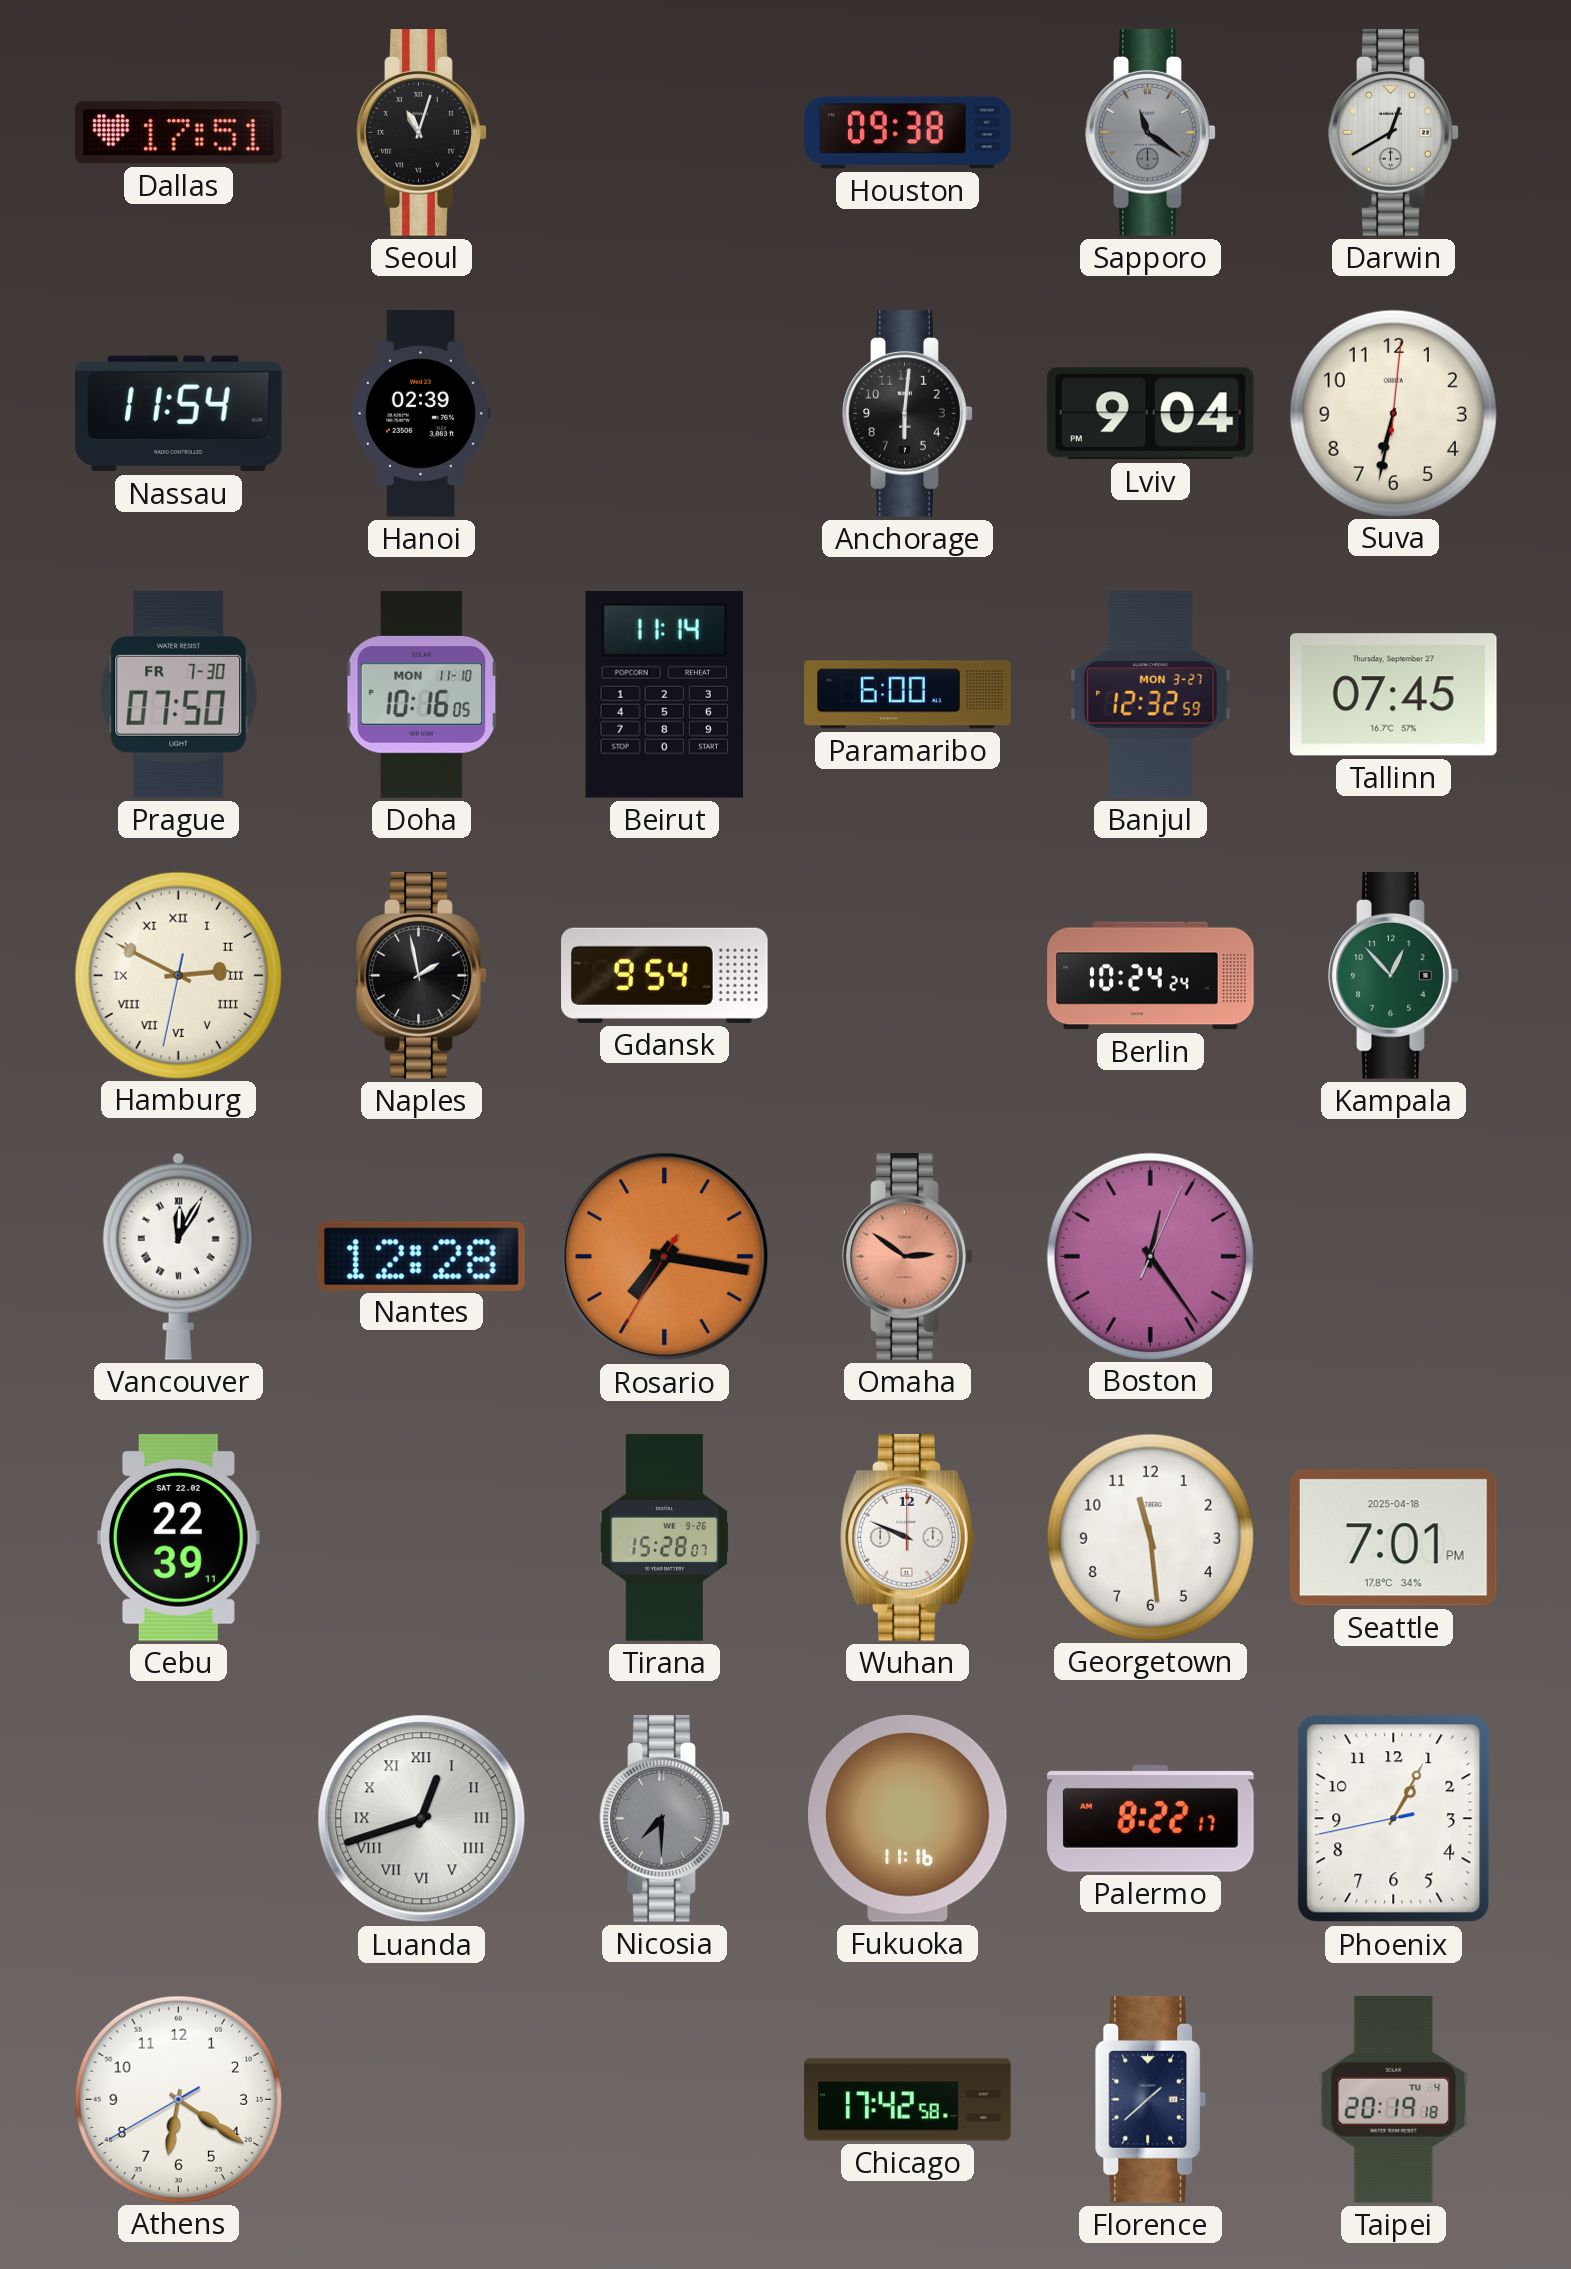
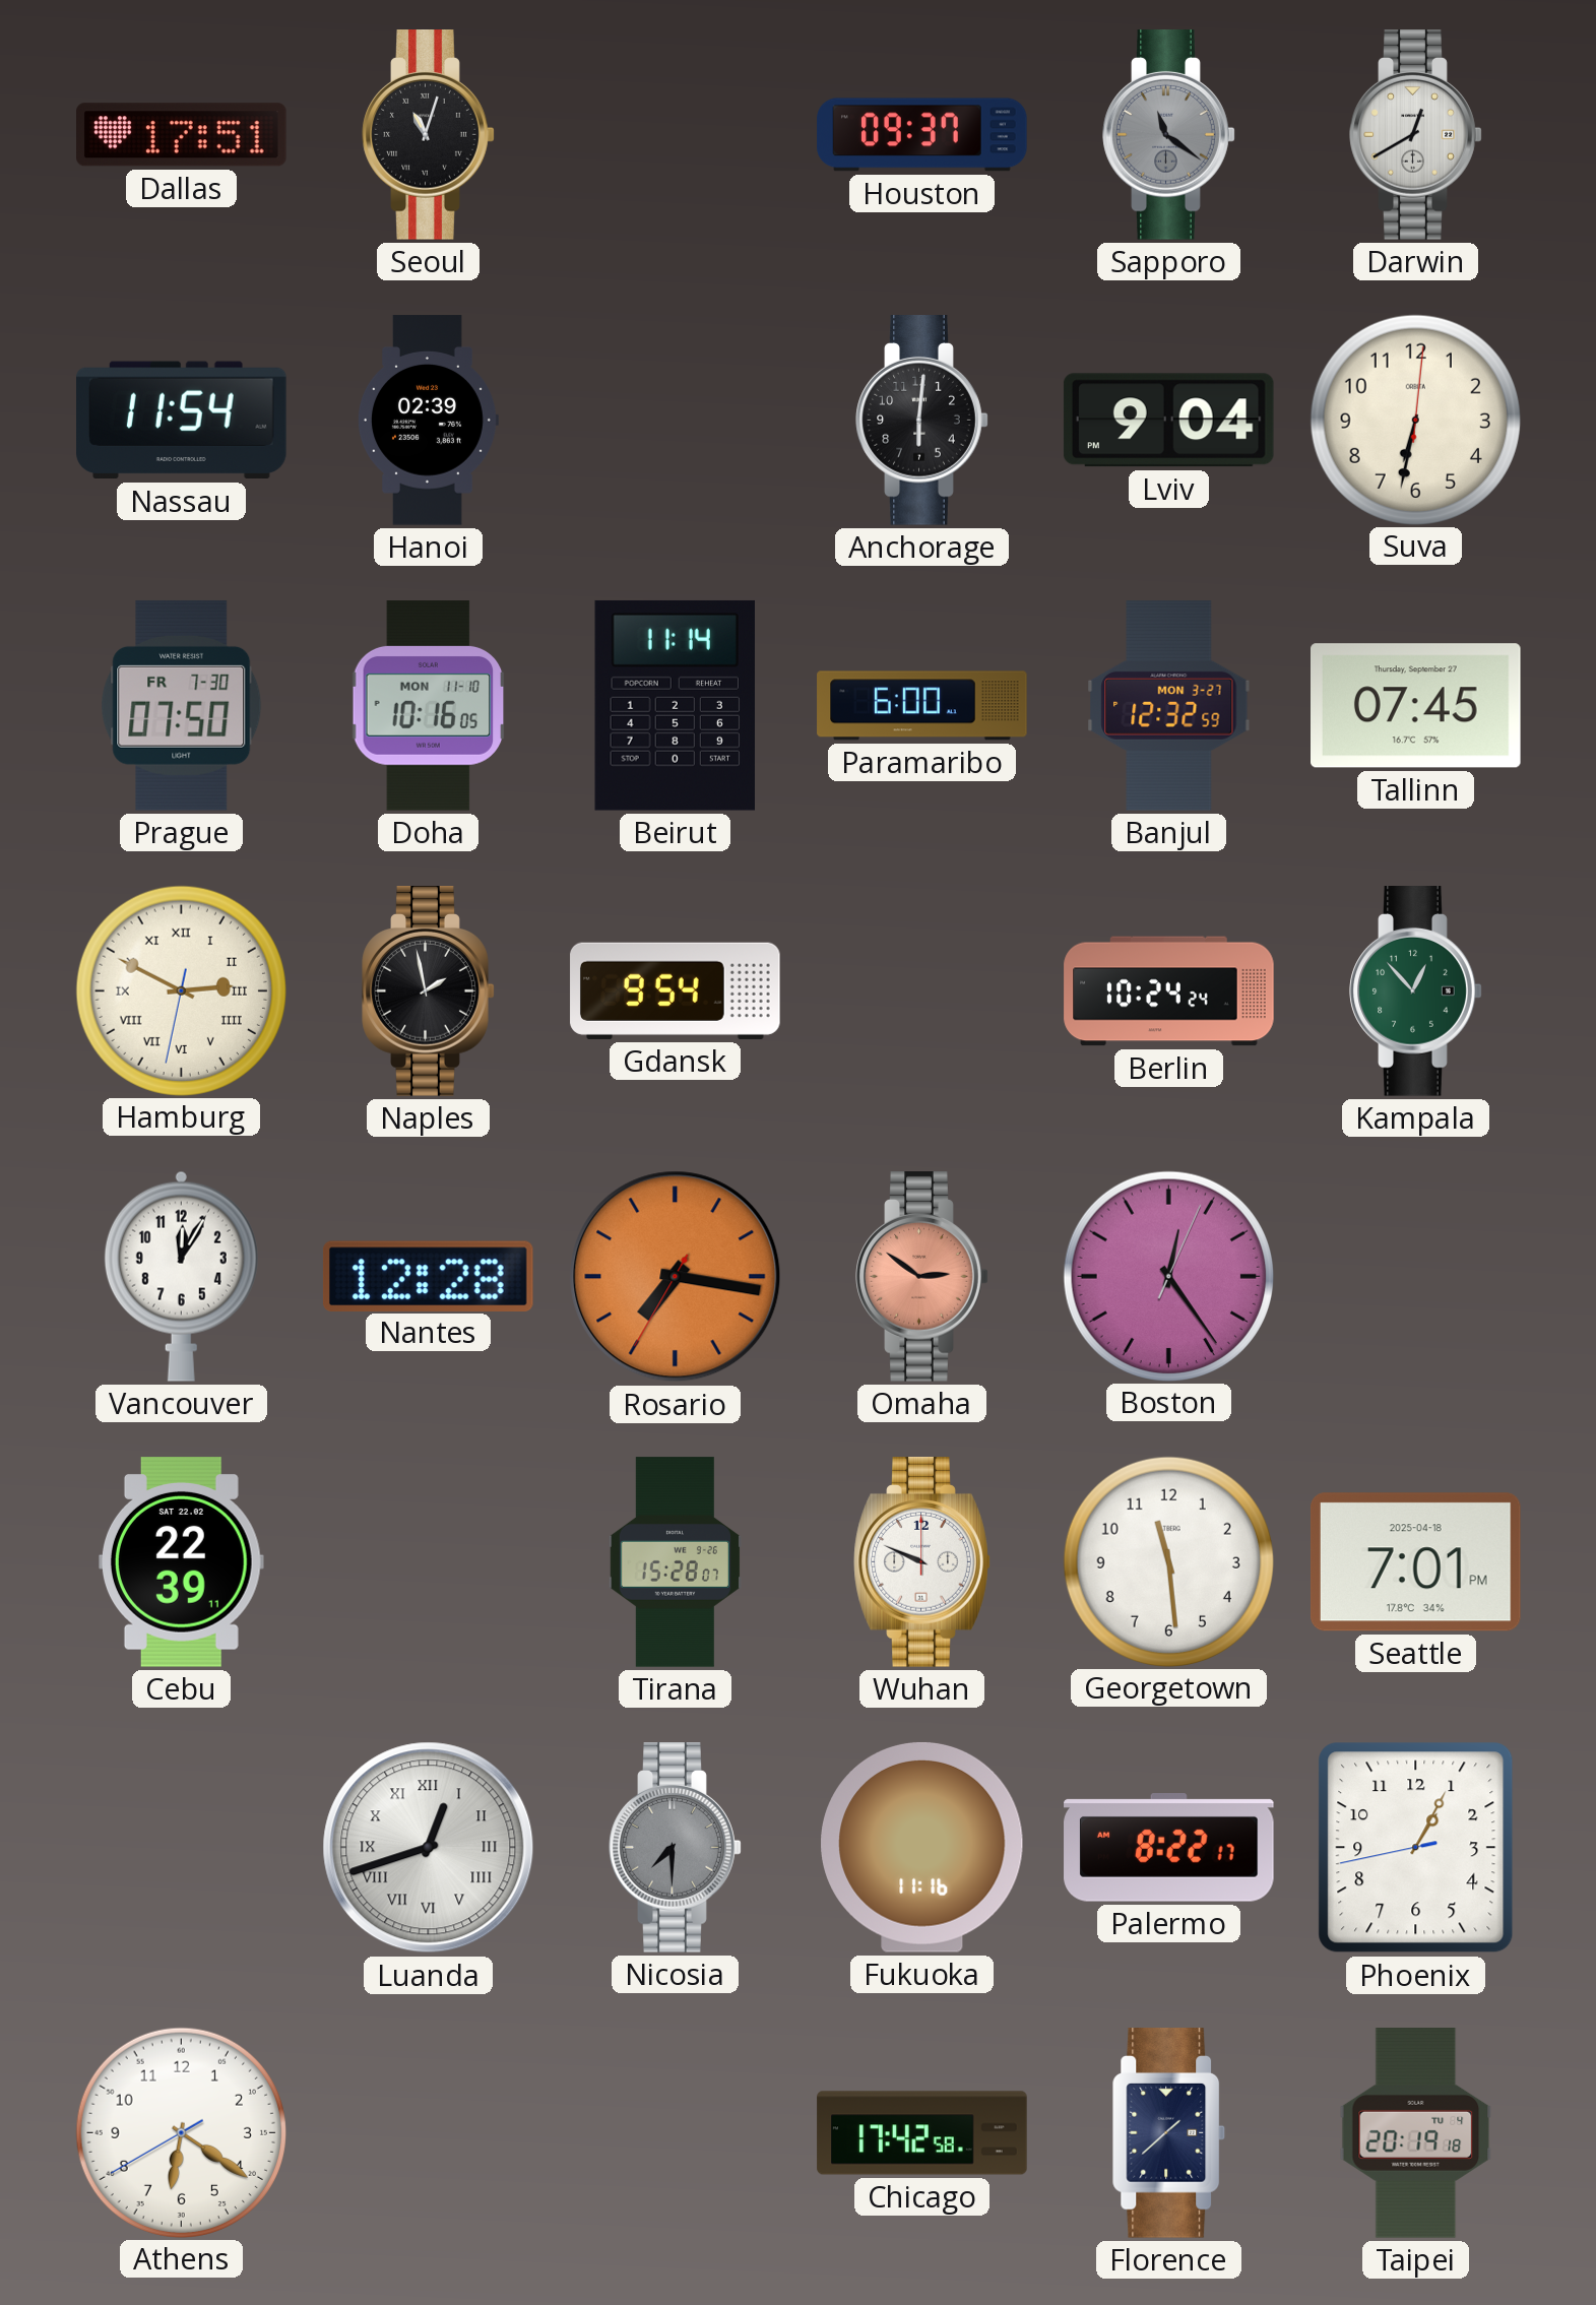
Houston: 09:38 -> 09:37 (922, 135)
Vancouver numerals: Roman -> Arabic (181, 1276)
